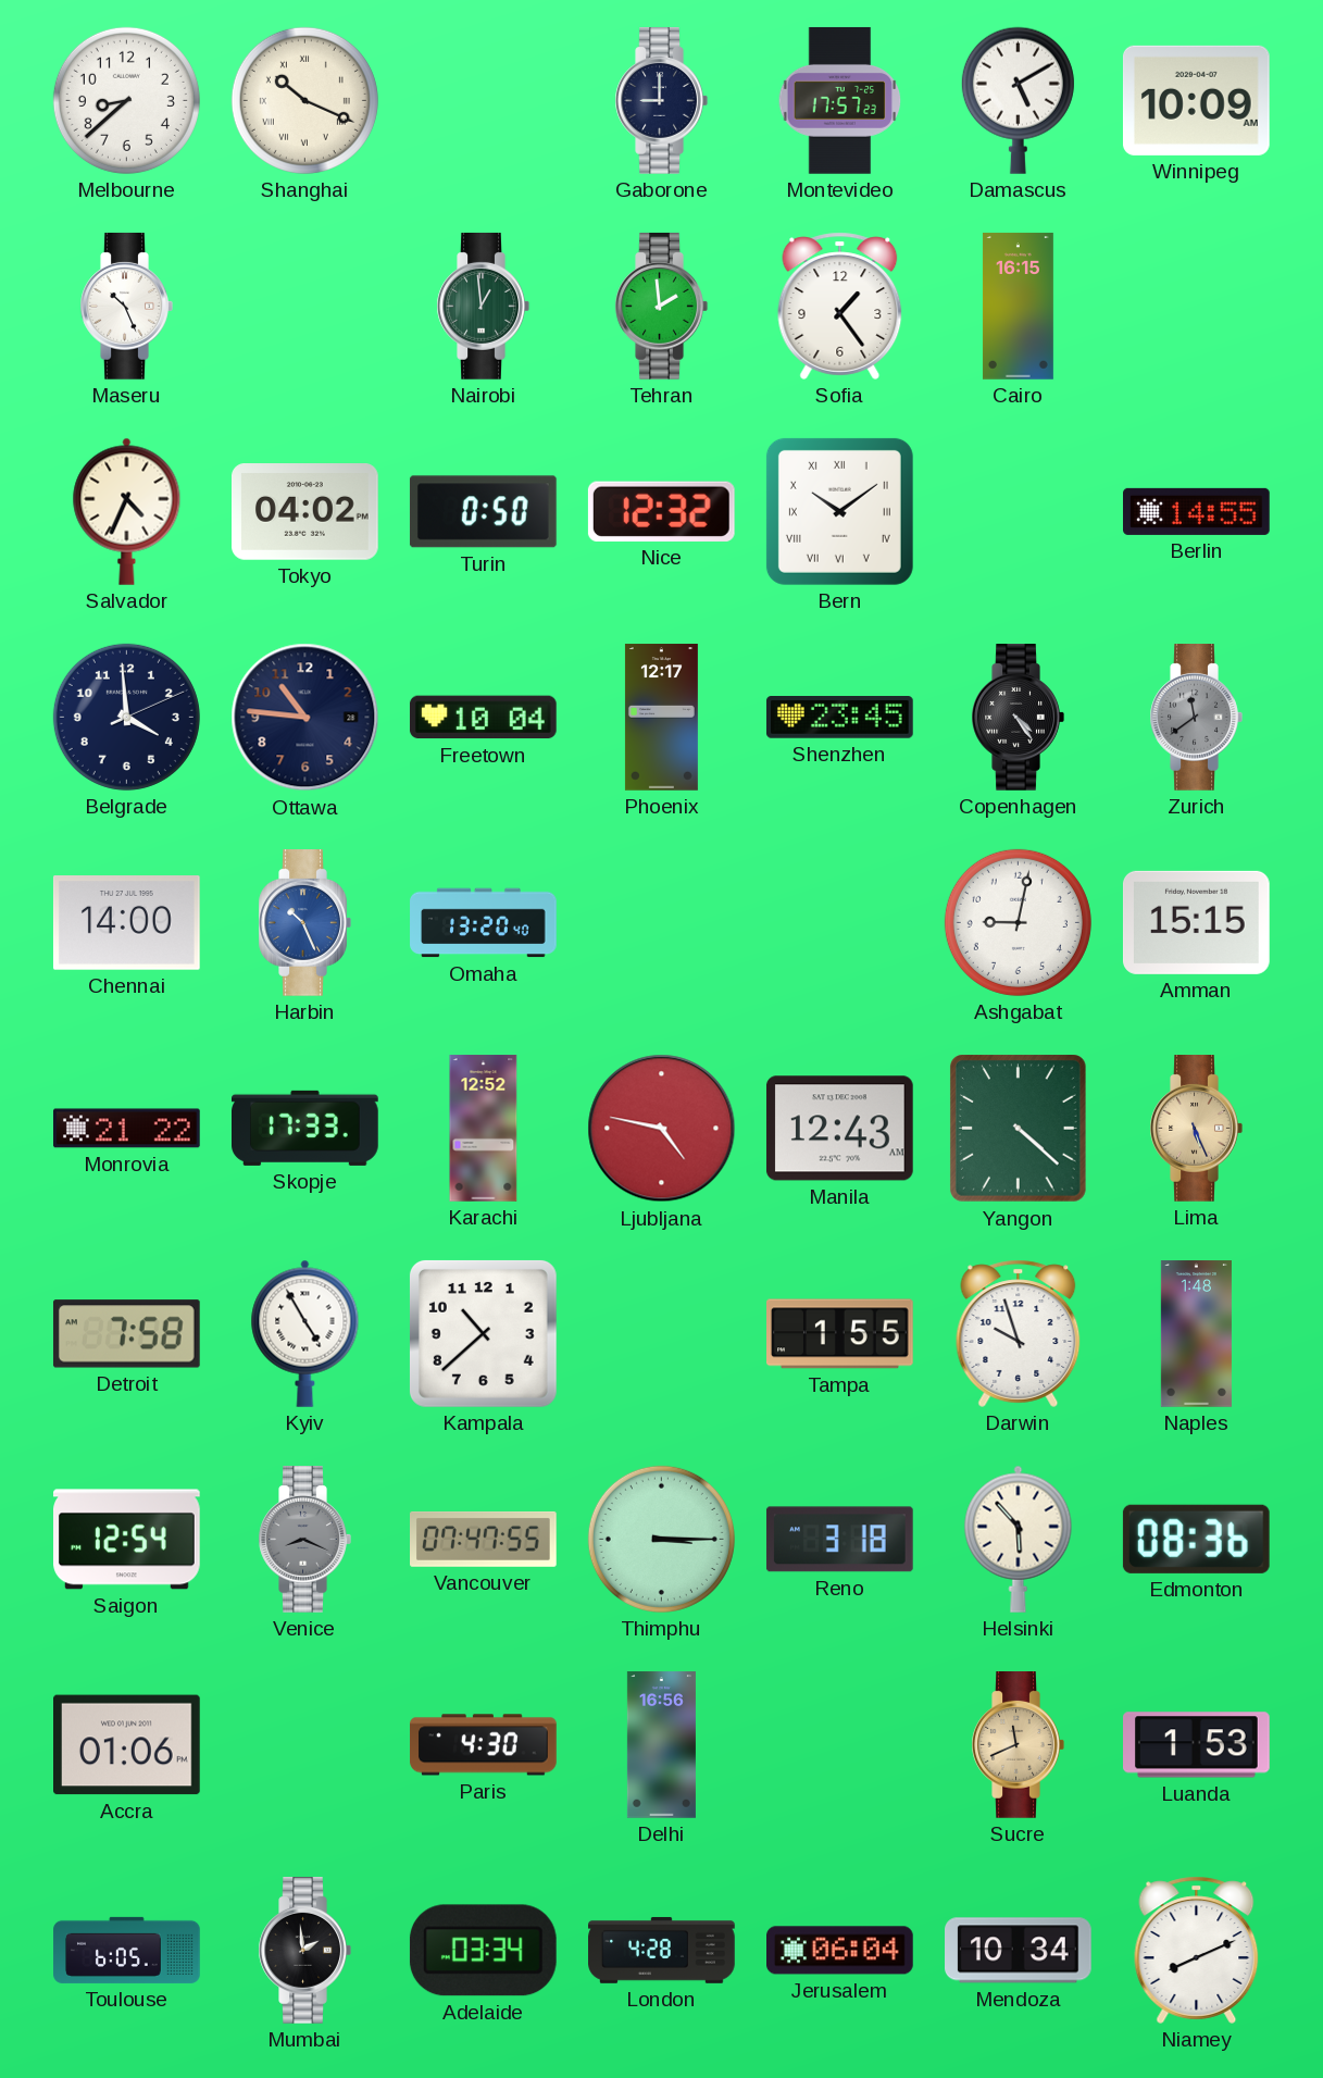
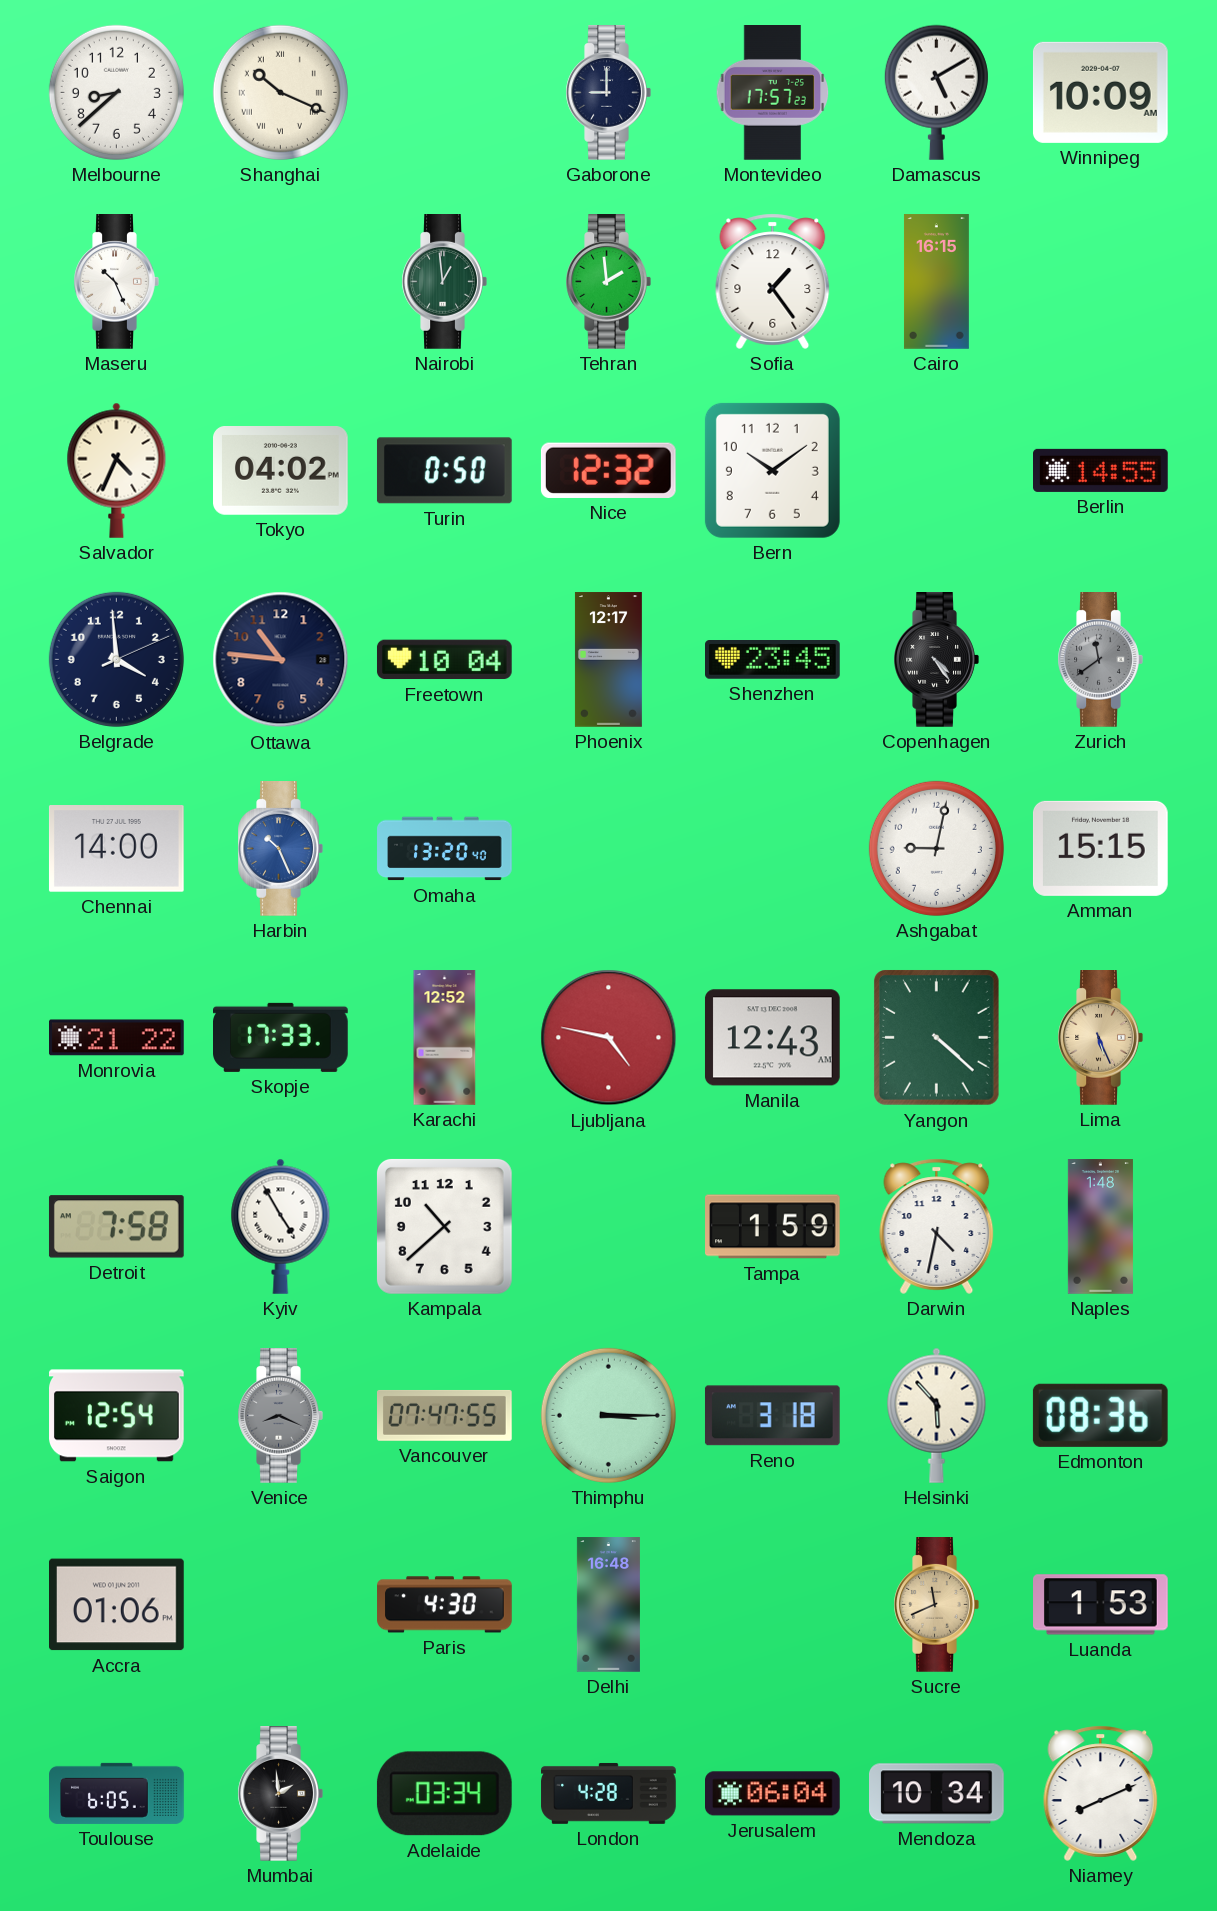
Bern numerals: Roman -> Arabic (772, 470)
Tampa: 1:55 -> 1:59 (773, 1227)
Darwin: 9:57 -> 4:32 (937, 1226)
Delhi: 16:56 -> 16:48 (608, 1605)
